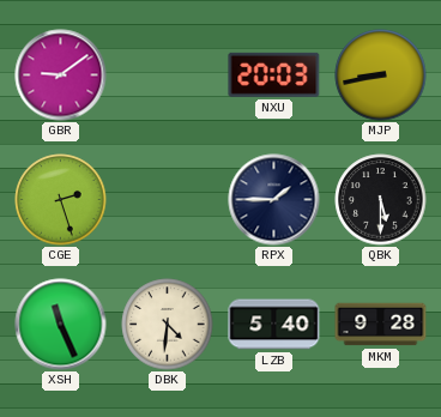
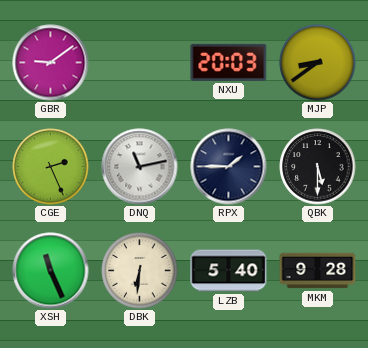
MJP: 8:43 -> 8:39 (318, 63)
CGE: 2:27 -> 2:26 (51, 167)
DNQ: none -> 11:13 (140, 167)
DBK: 4:31 -> 6:31 (140, 271)
